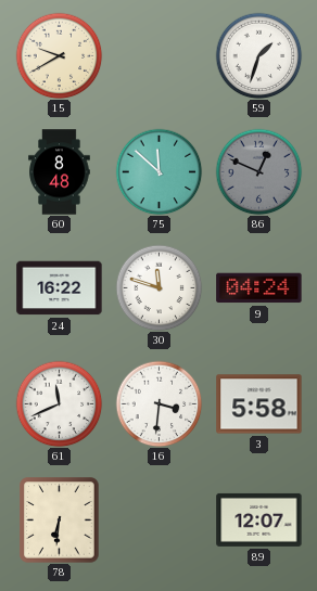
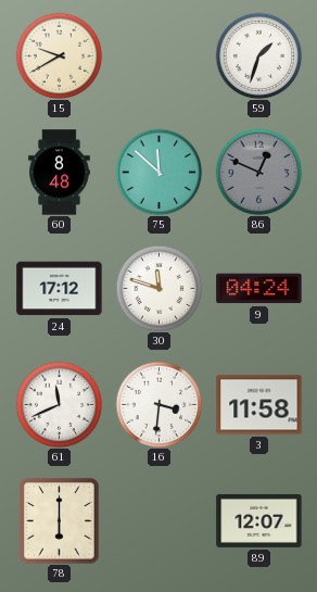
24: 16:22 -> 17:12 (60, 289)
3: 5:58 -> 11:58 (259, 405)
78: 6:31 -> 6:00 (60, 521)
